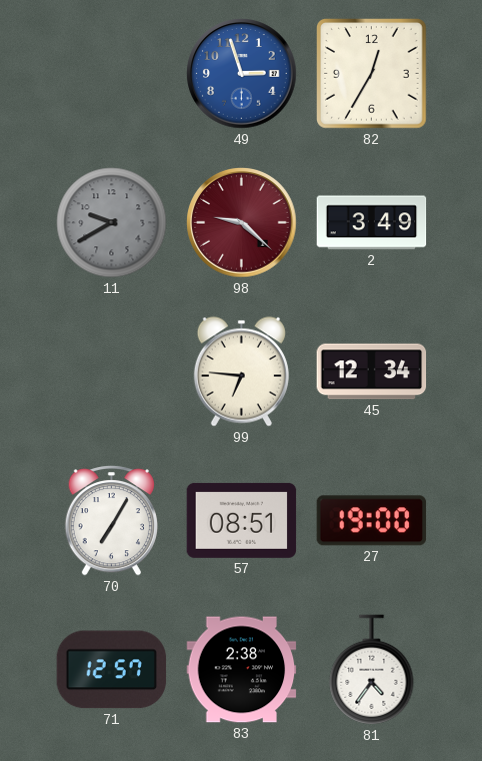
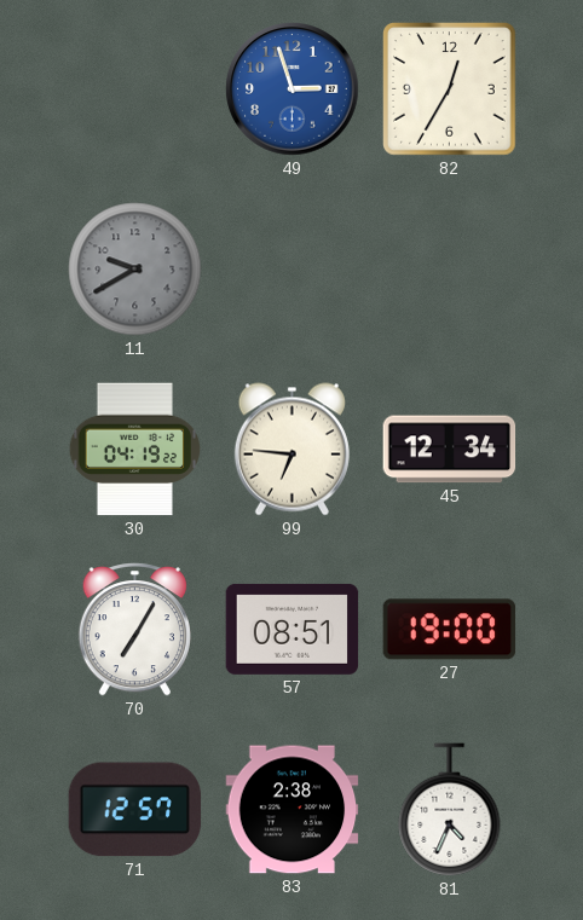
98: 9:22 -> none (242, 223)
2: 3:49 -> none (372, 223)
30: none -> 04:19 (135, 450)
81: 4:36 -> 4:34 (450, 810)
